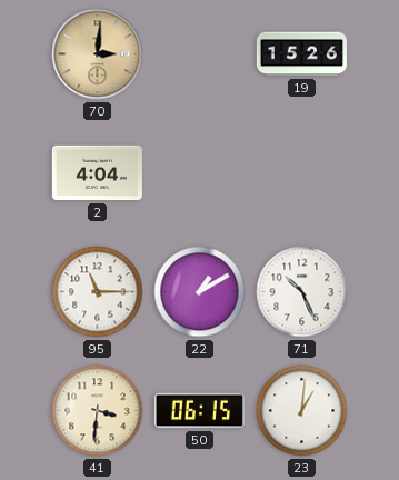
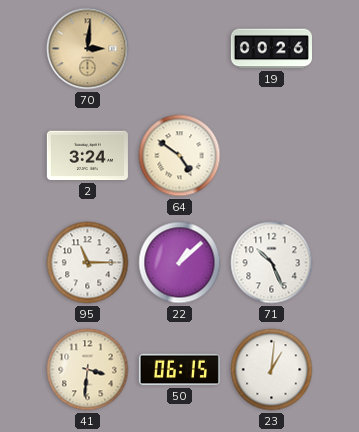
19: 15:26 -> 00:26 (271, 49)
2: 4:04 -> 3:24 (87, 156)
64: none -> 4:51 (180, 156)
22: 1:10 -> 1:08 (180, 263)
